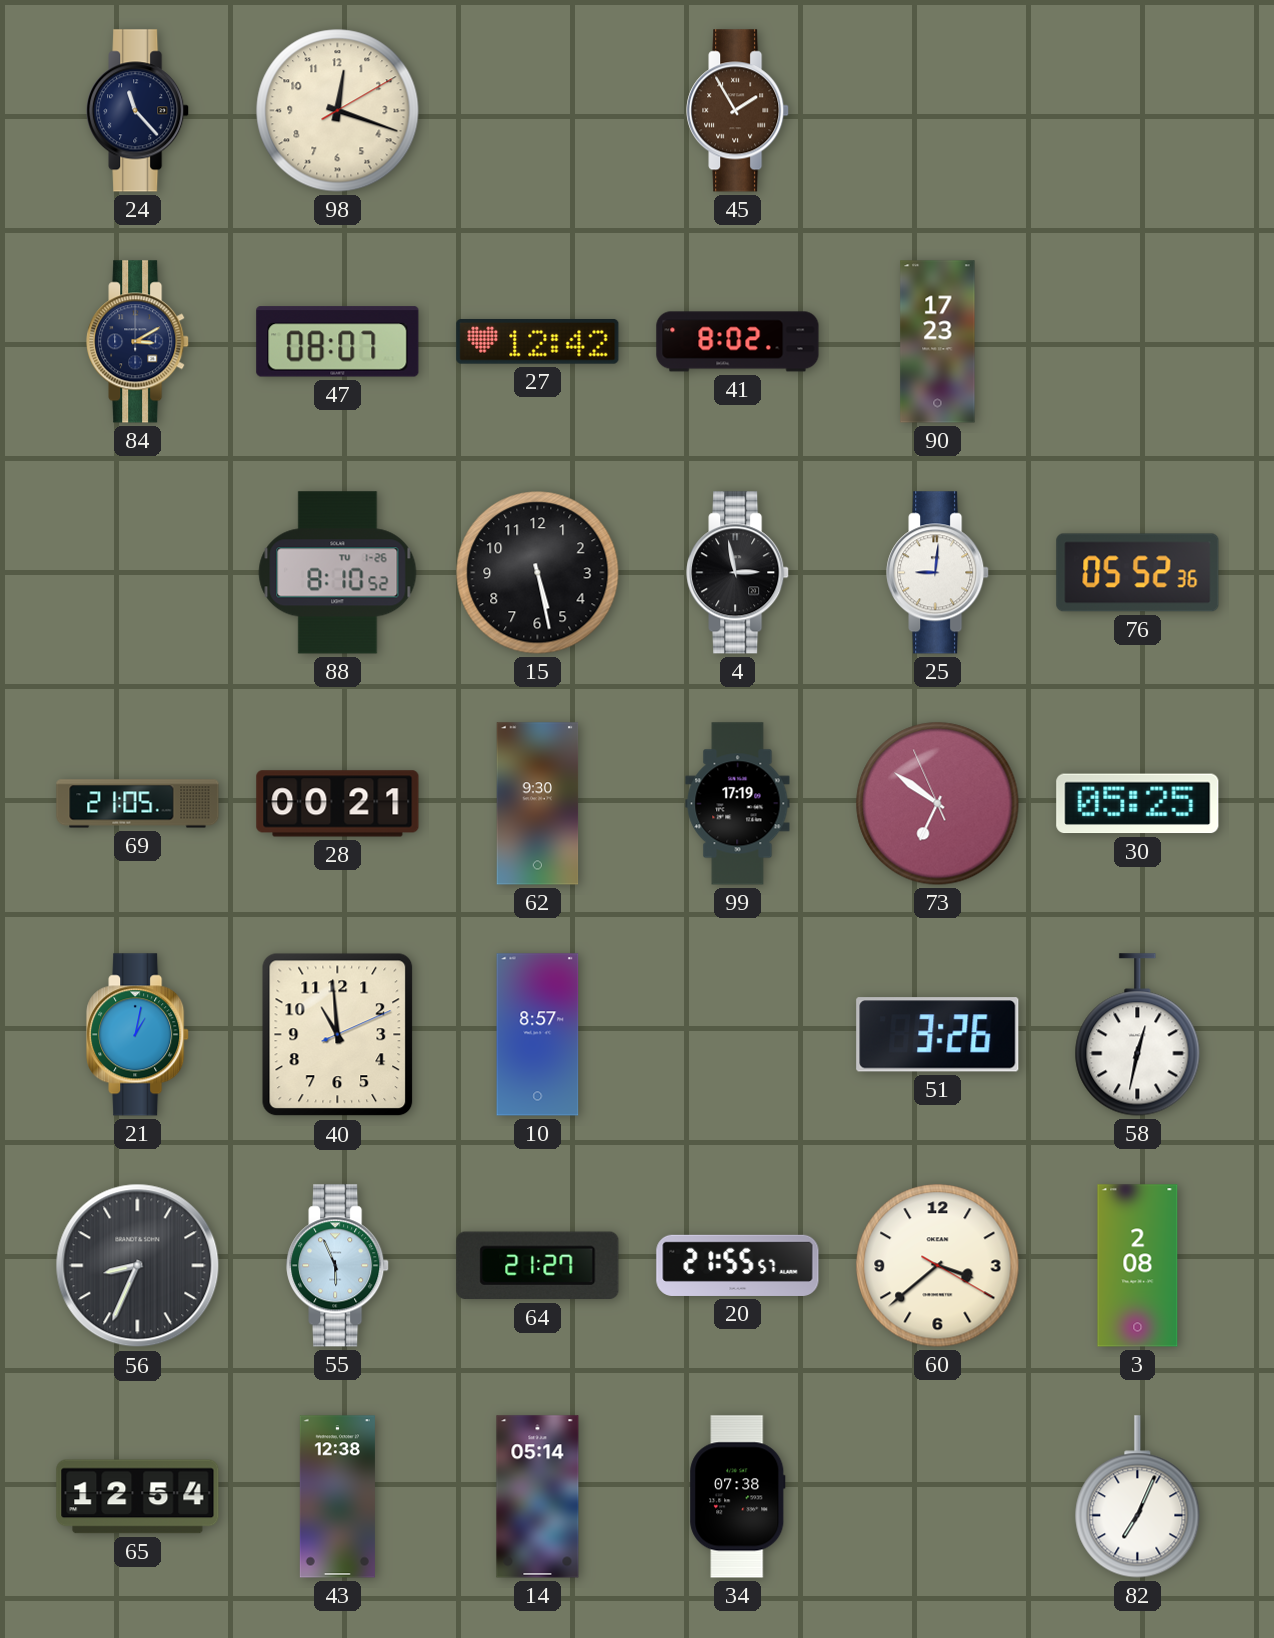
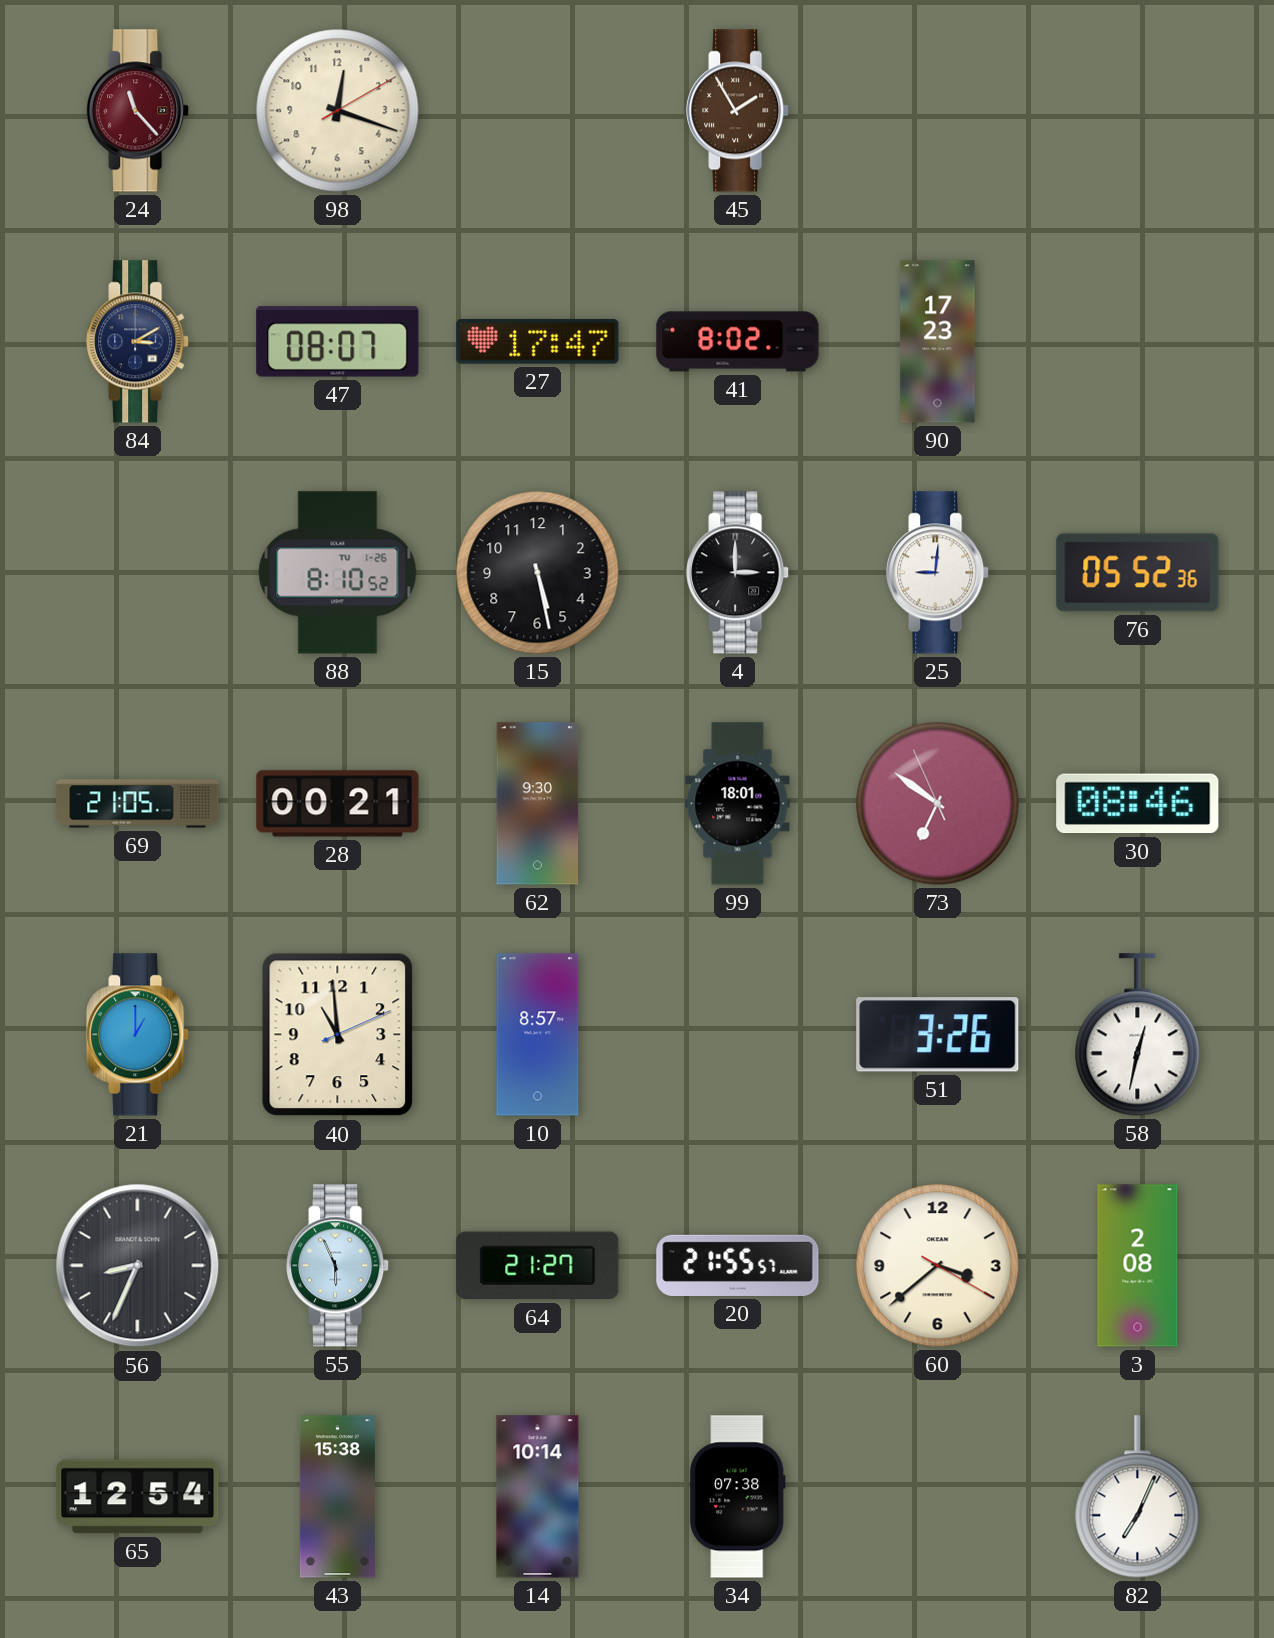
24 dial: navy -> burgundy (138, 111)
27: 12:42 -> 17:47 (538, 341)
4: 2:58 -> 3:00 (738, 573)
99: 17:19 -> 18:01 (738, 804)
30: 05:25 -> 08:46 (1138, 804)
21: 1:02 -> 1:00 (138, 1035)
43: 12:38 -> 15:38 (337, 1497)
14: 05:14 -> 10:14 (538, 1497)
